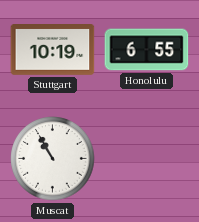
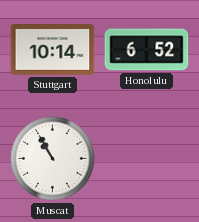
Stuttgart: 10:19 -> 10:14 (53, 50)
Honolulu: 6:55 -> 6:52 (147, 50)
